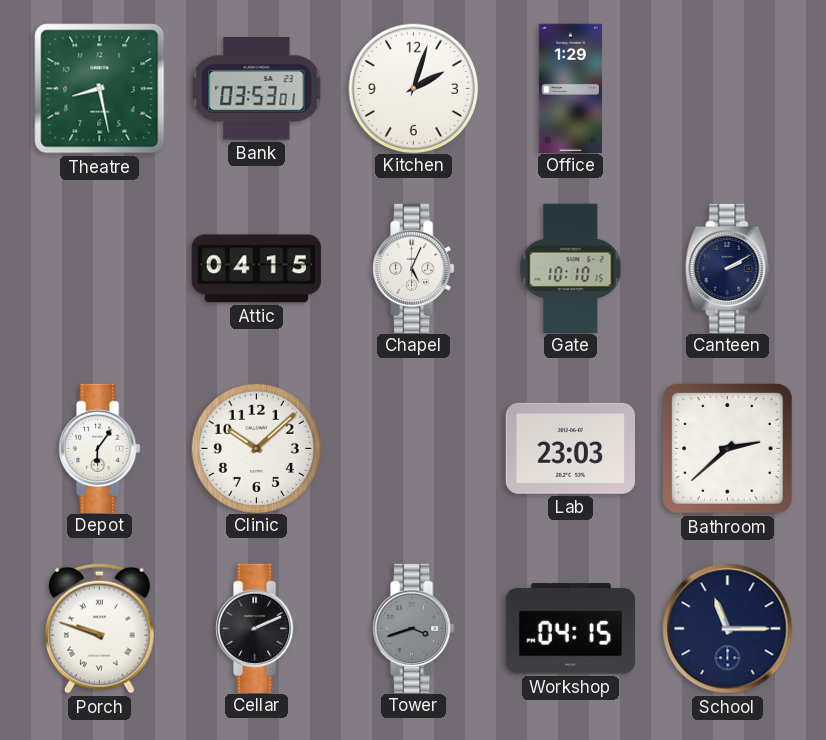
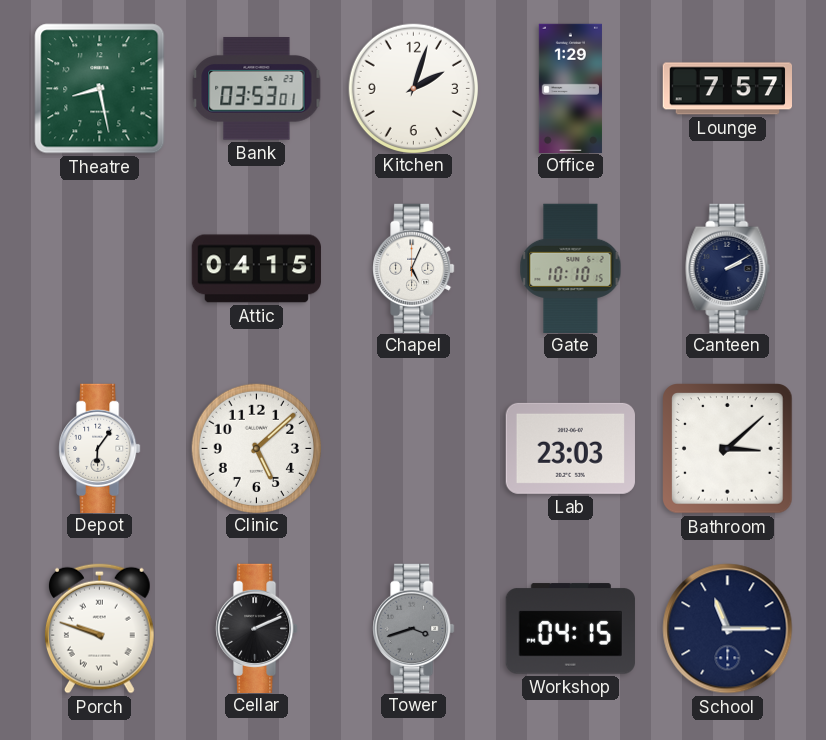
Lounge: none -> 7:57 (727, 89)
Clinic: 10:08 -> 5:08 (256, 448)
Bathroom: 2:38 -> 3:08 (728, 449)
